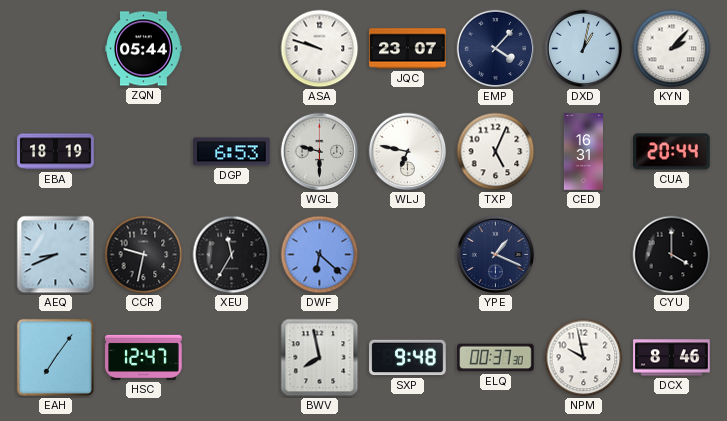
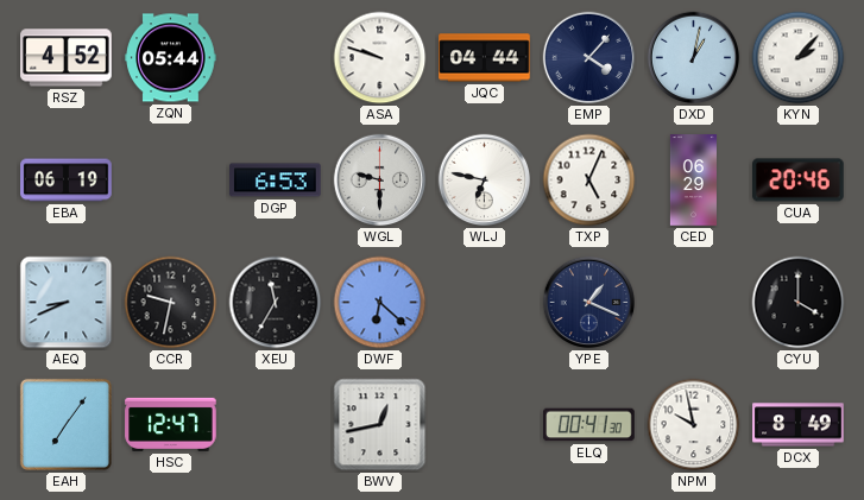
RSZ: none -> 4:52 (67, 58)
JQC: 23:07 -> 04:44 (485, 58)
EBA: 18:19 -> 06:19 (67, 181)
CED: 16:31 -> 06:29 (693, 181)
CUA: 20:44 -> 20:46 (799, 181)
BWV: 7:58 -> 12:43 (380, 425)
SXP: 9:48 -> none (408, 358)
ELQ: 00:37 -> 00:41 (589, 425)
DCX: 8:46 -> 8:49 (799, 425)
